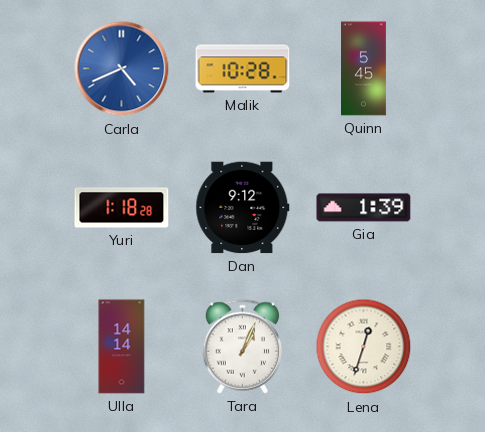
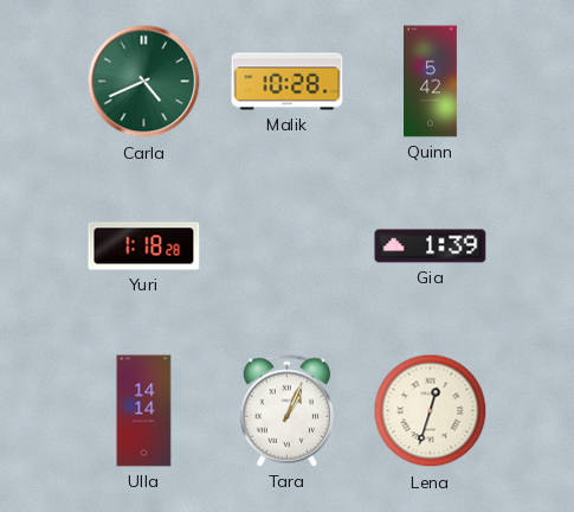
Carla dial: blue -> green (144, 82)
Quinn: 5:45 -> 5:42 (431, 82)
Dan: 9:12 -> none (243, 208)
